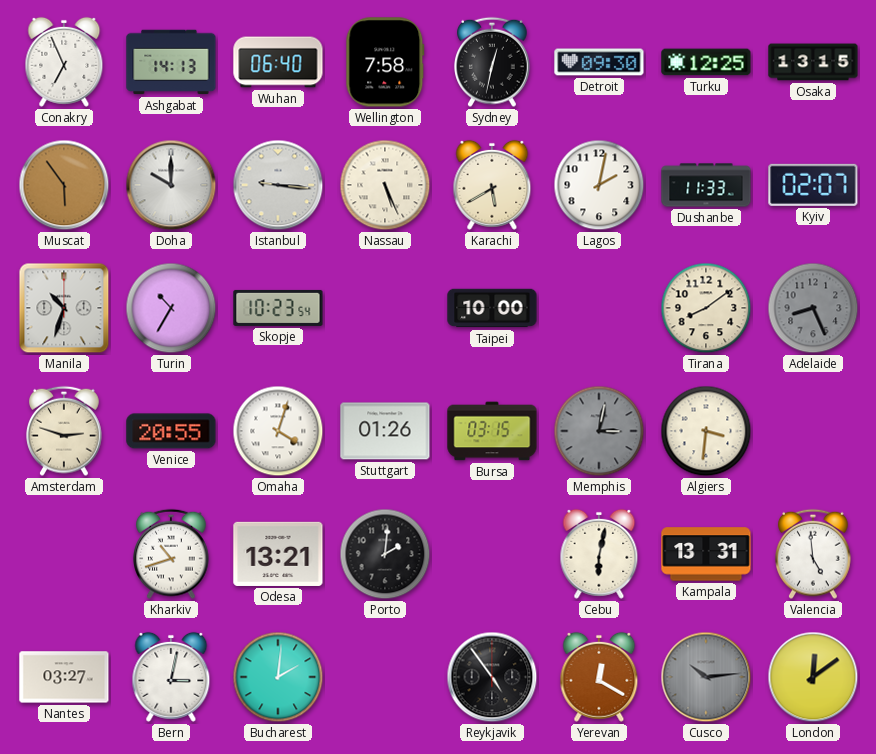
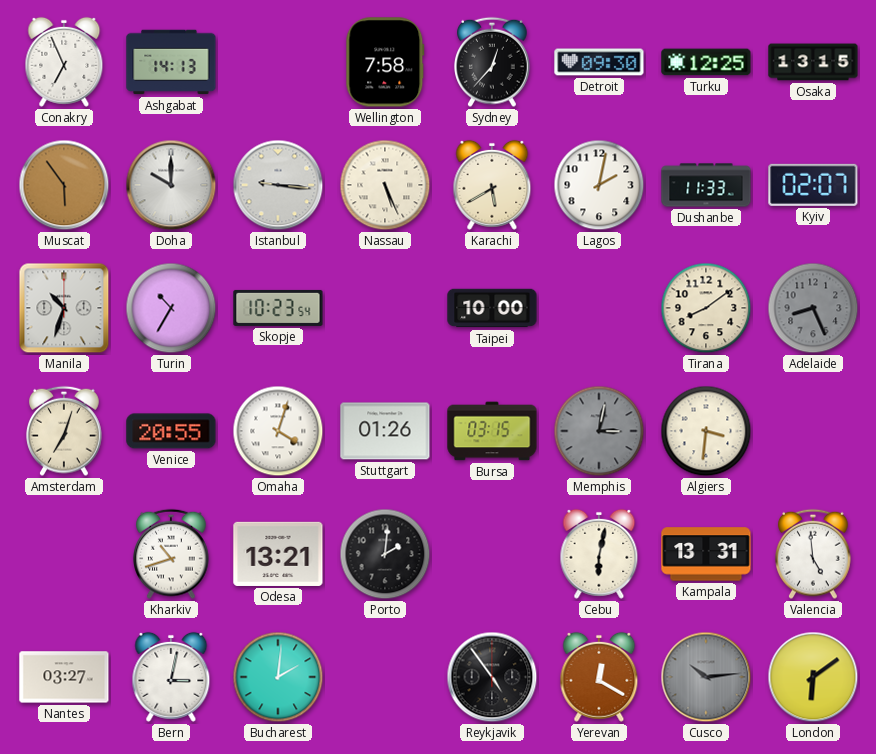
Wuhan: 06:40 -> none (278, 62)
Sydney: 12:32 -> 12:37 (493, 62)
Amsterdam: 2:48 -> 7:03 (65, 431)
London: 12:09 -> 6:09 (813, 677)
